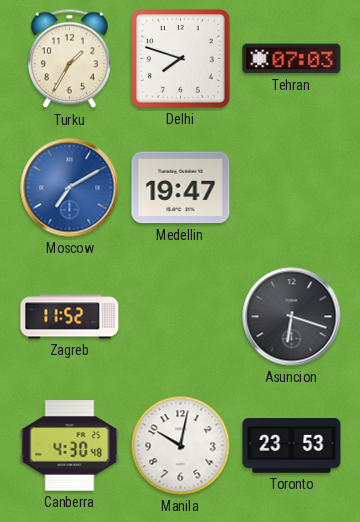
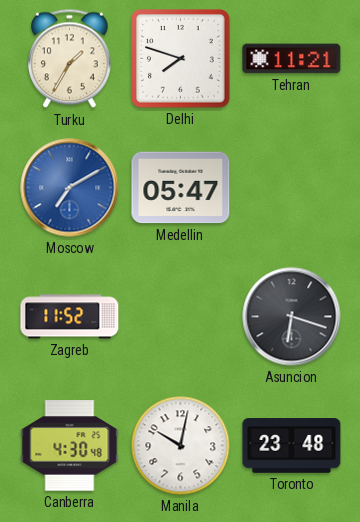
Tehran: 07:03 -> 11:21 (292, 59)
Medellin: 19:47 -> 05:47 (181, 188)
Toronto: 23:53 -> 23:48 (292, 446)
